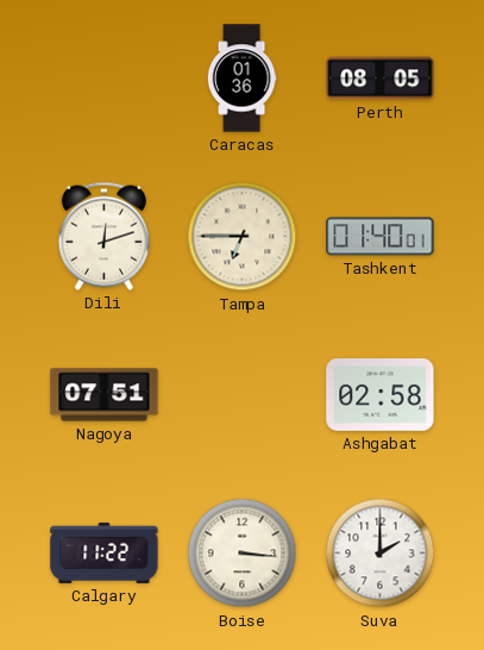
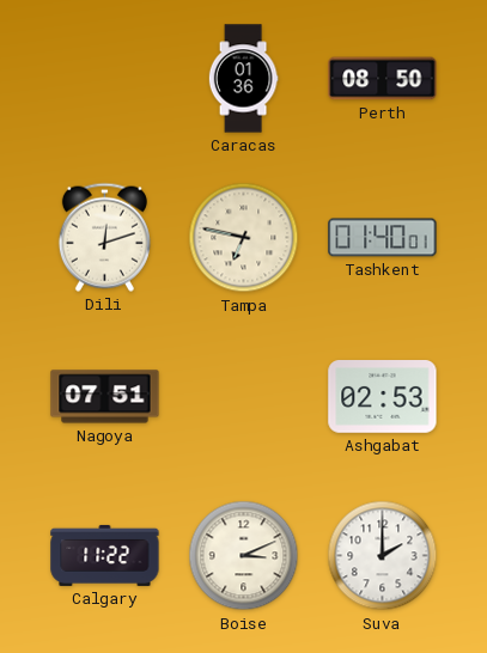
Perth: 08:05 -> 08:50 (383, 79)
Tampa: 6:45 -> 6:47 (244, 238)
Ashgabat: 02:58 -> 02:53 (383, 397)
Boise: 3:16 -> 3:11 (244, 556)
